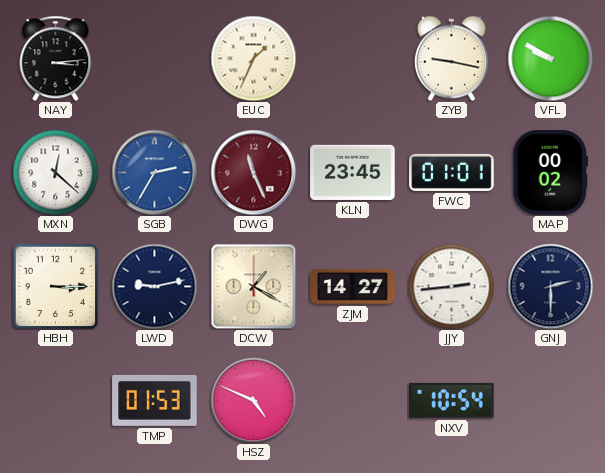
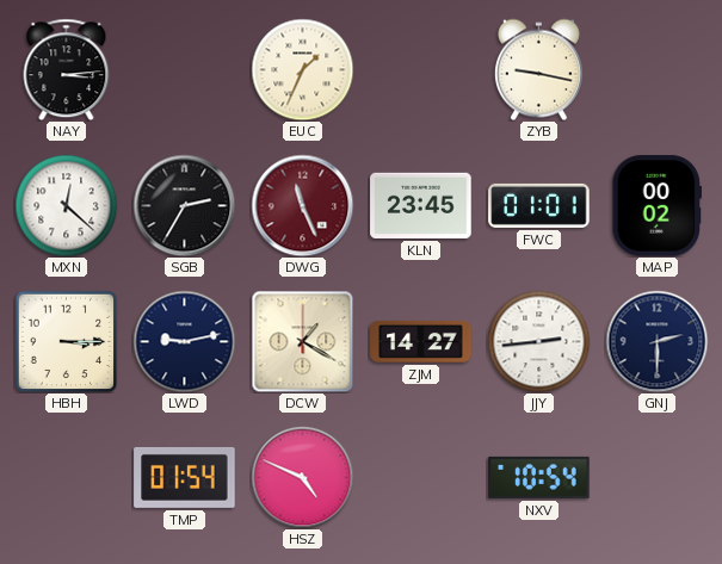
VFL: 9:50 -> none (550, 58)
SGB dial: blue -> black (184, 205)
TMP: 01:53 -> 01:54 (185, 477)
